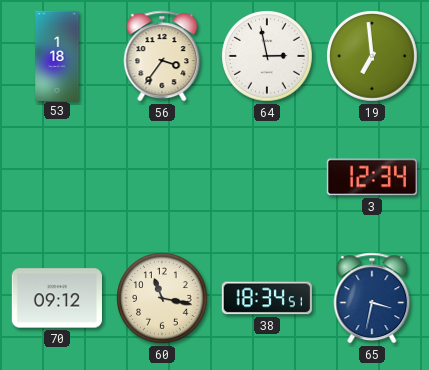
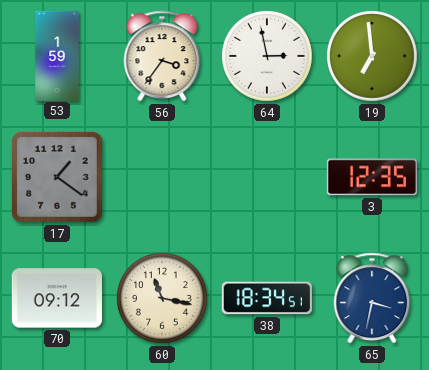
53: 1:18 -> 1:59 (57, 55)
17: none -> 1:21 (57, 177)
3: 12:34 -> 12:35 (372, 177)
